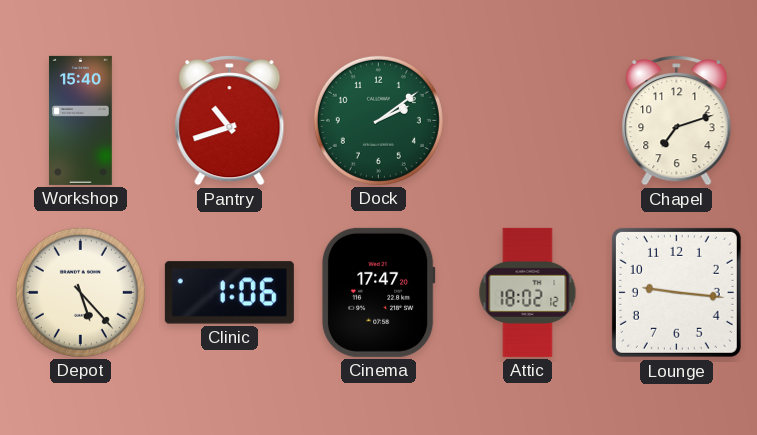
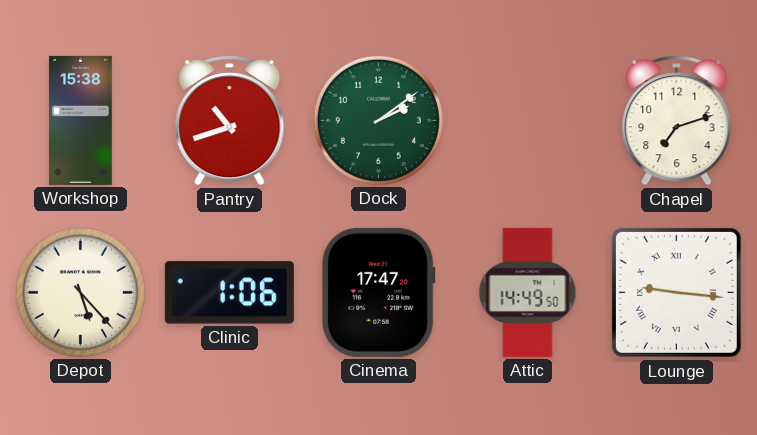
Workshop: 15:40 -> 15:38 (80, 120)
Attic: 18:02 -> 14:49 (528, 292)
Lounge numerals: Arabic -> Roman (676, 292)
